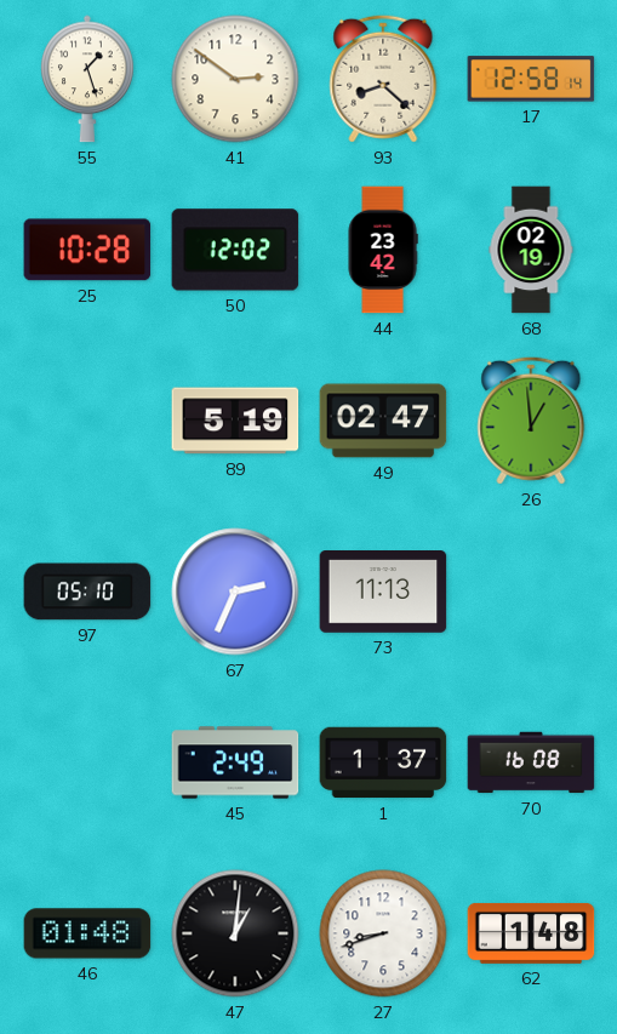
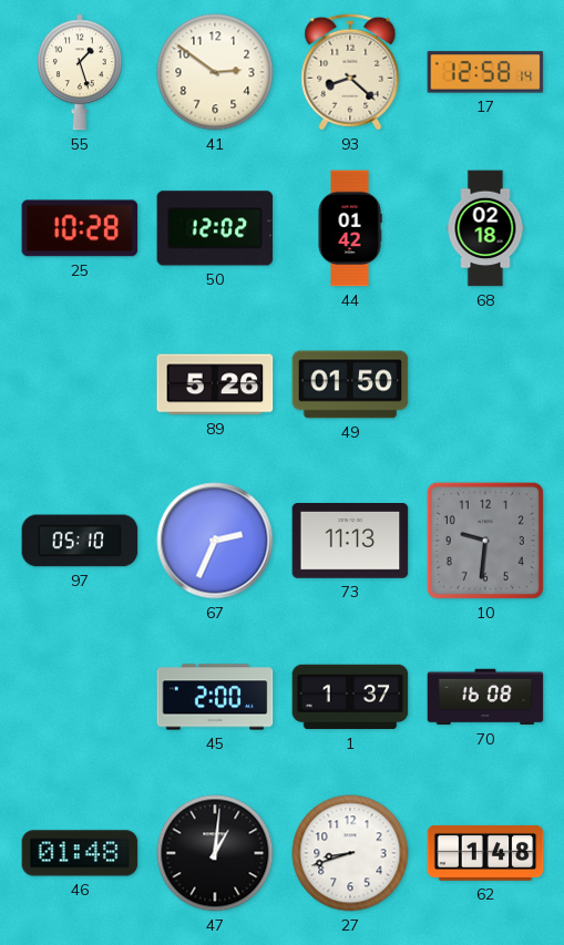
44: 23:42 -> 01:42 (350, 228)
68: 02:19 -> 02:18 (485, 228)
89: 5:19 -> 5:26 (215, 384)
49: 02:47 -> 01:50 (350, 384)
26: 12:59 -> none (531, 421)
10: none -> 9:31 (485, 541)
45: 2:49 -> 2:00 (215, 697)
